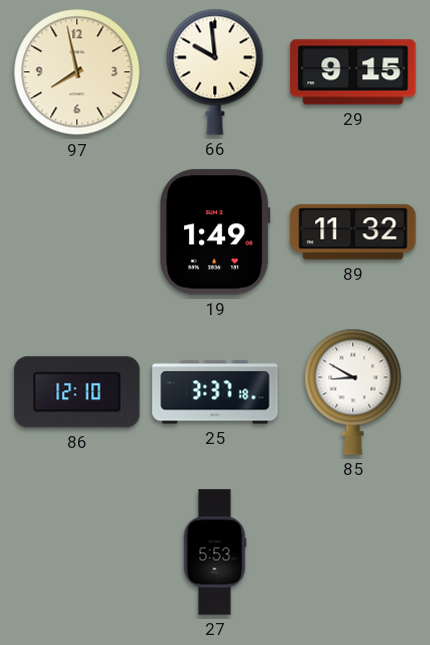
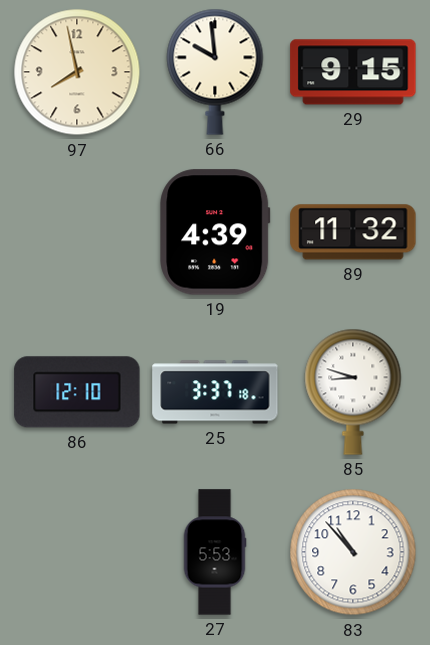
19: 1:49 -> 4:39 (215, 232)
85: 8:50 -> 8:48 (353, 392)
83: none -> 10:53 (353, 552)
